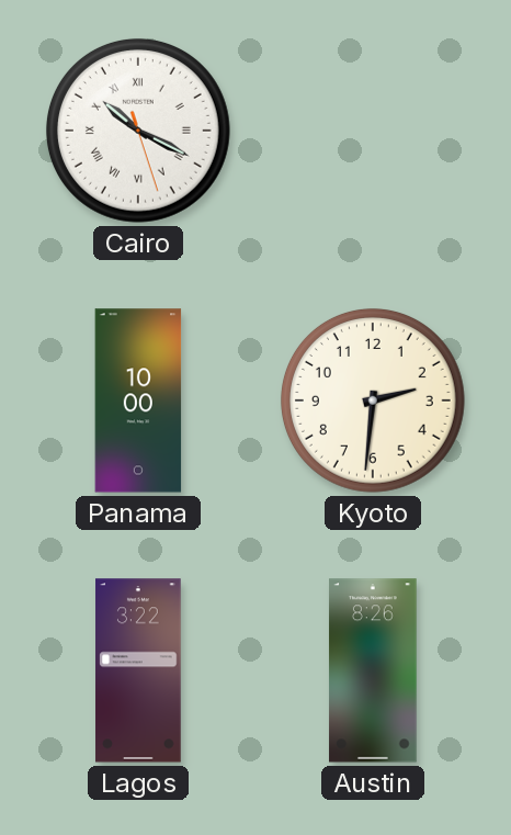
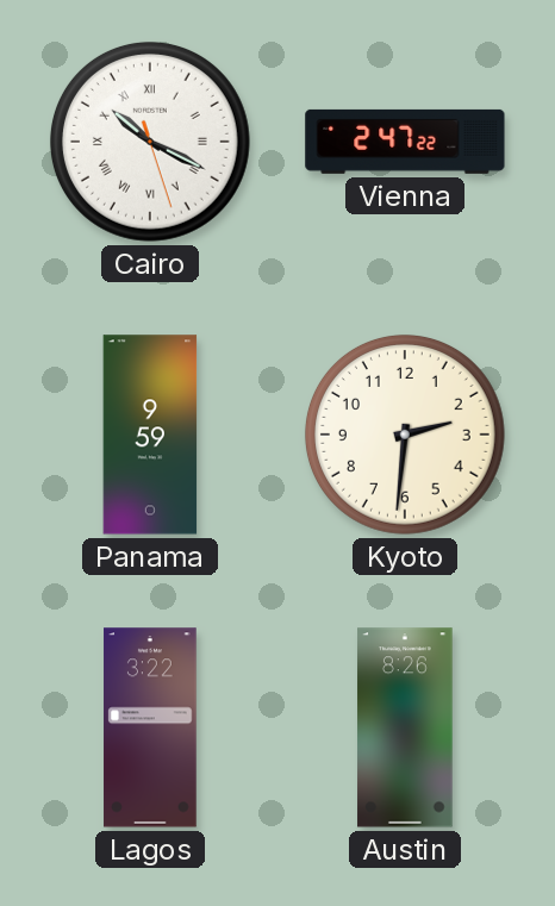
Vienna: none -> 2:47 (405, 142)
Panama: 10:00 -> 9:59 (150, 435)
